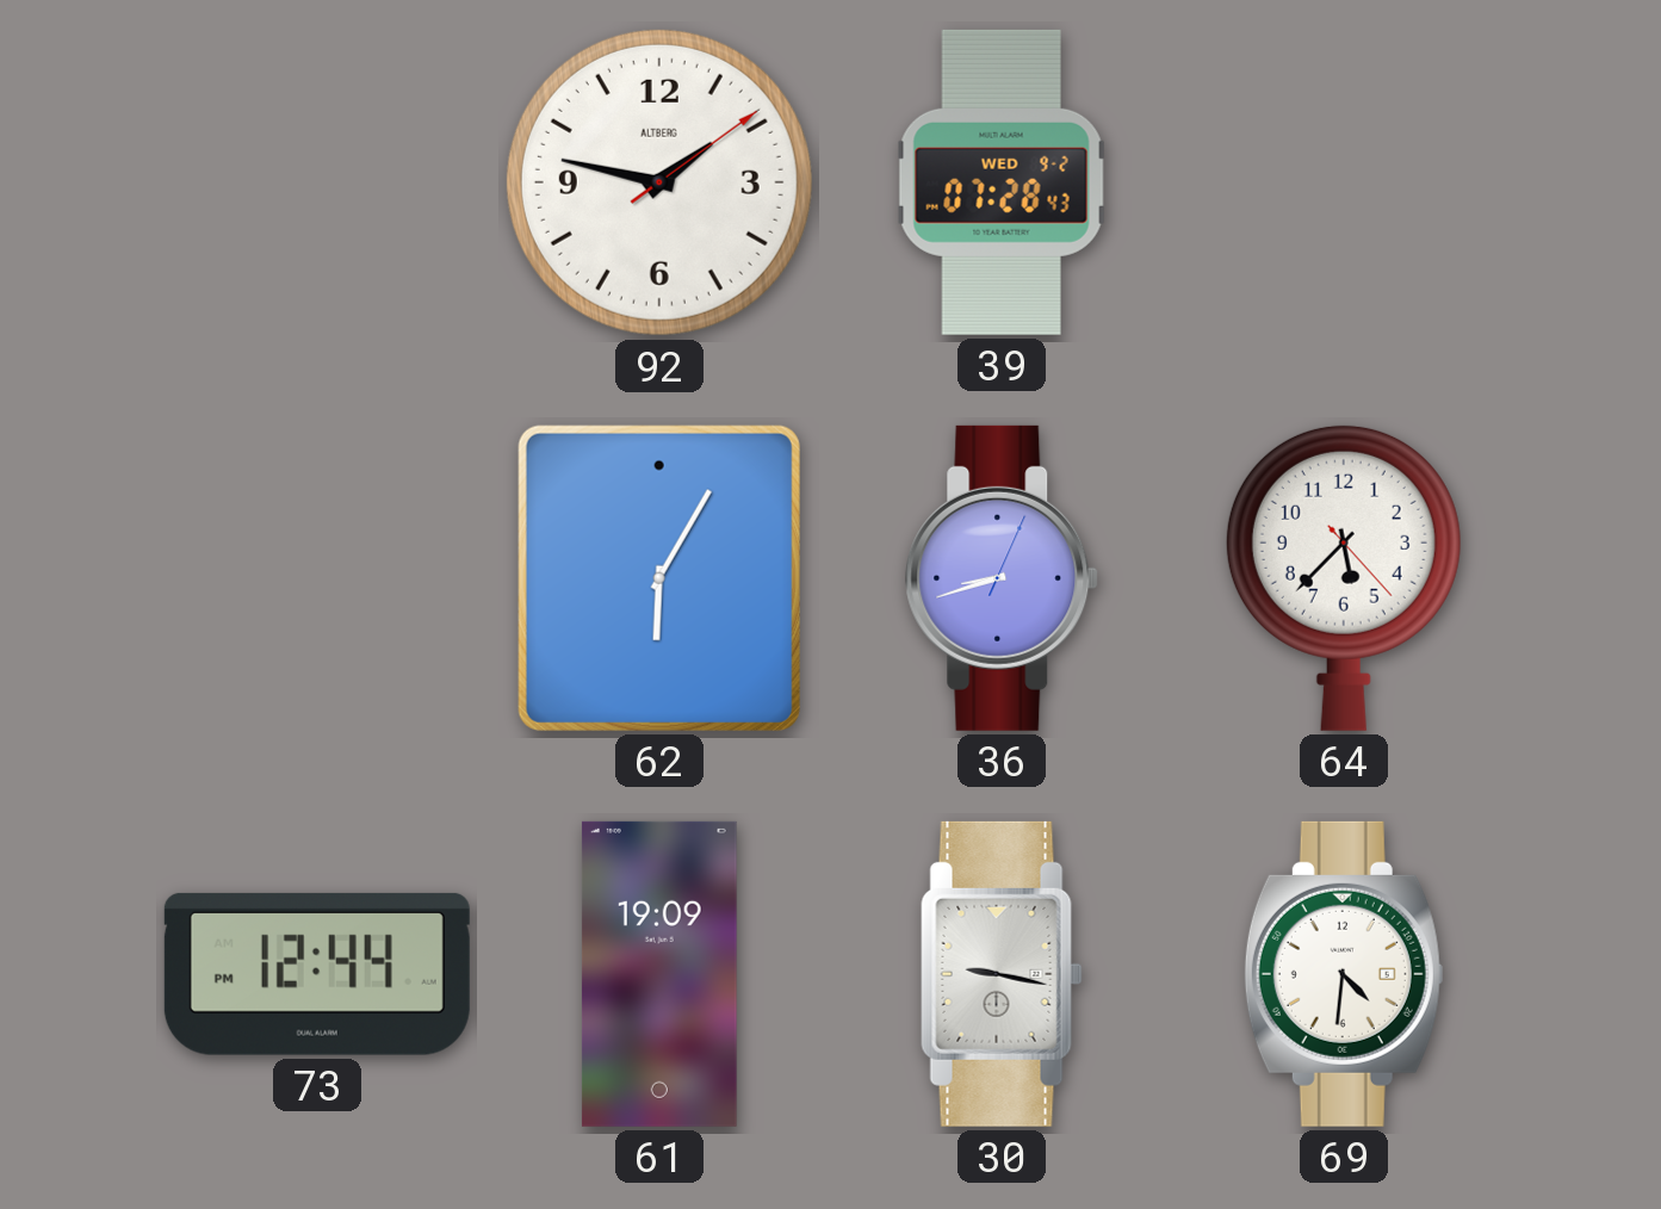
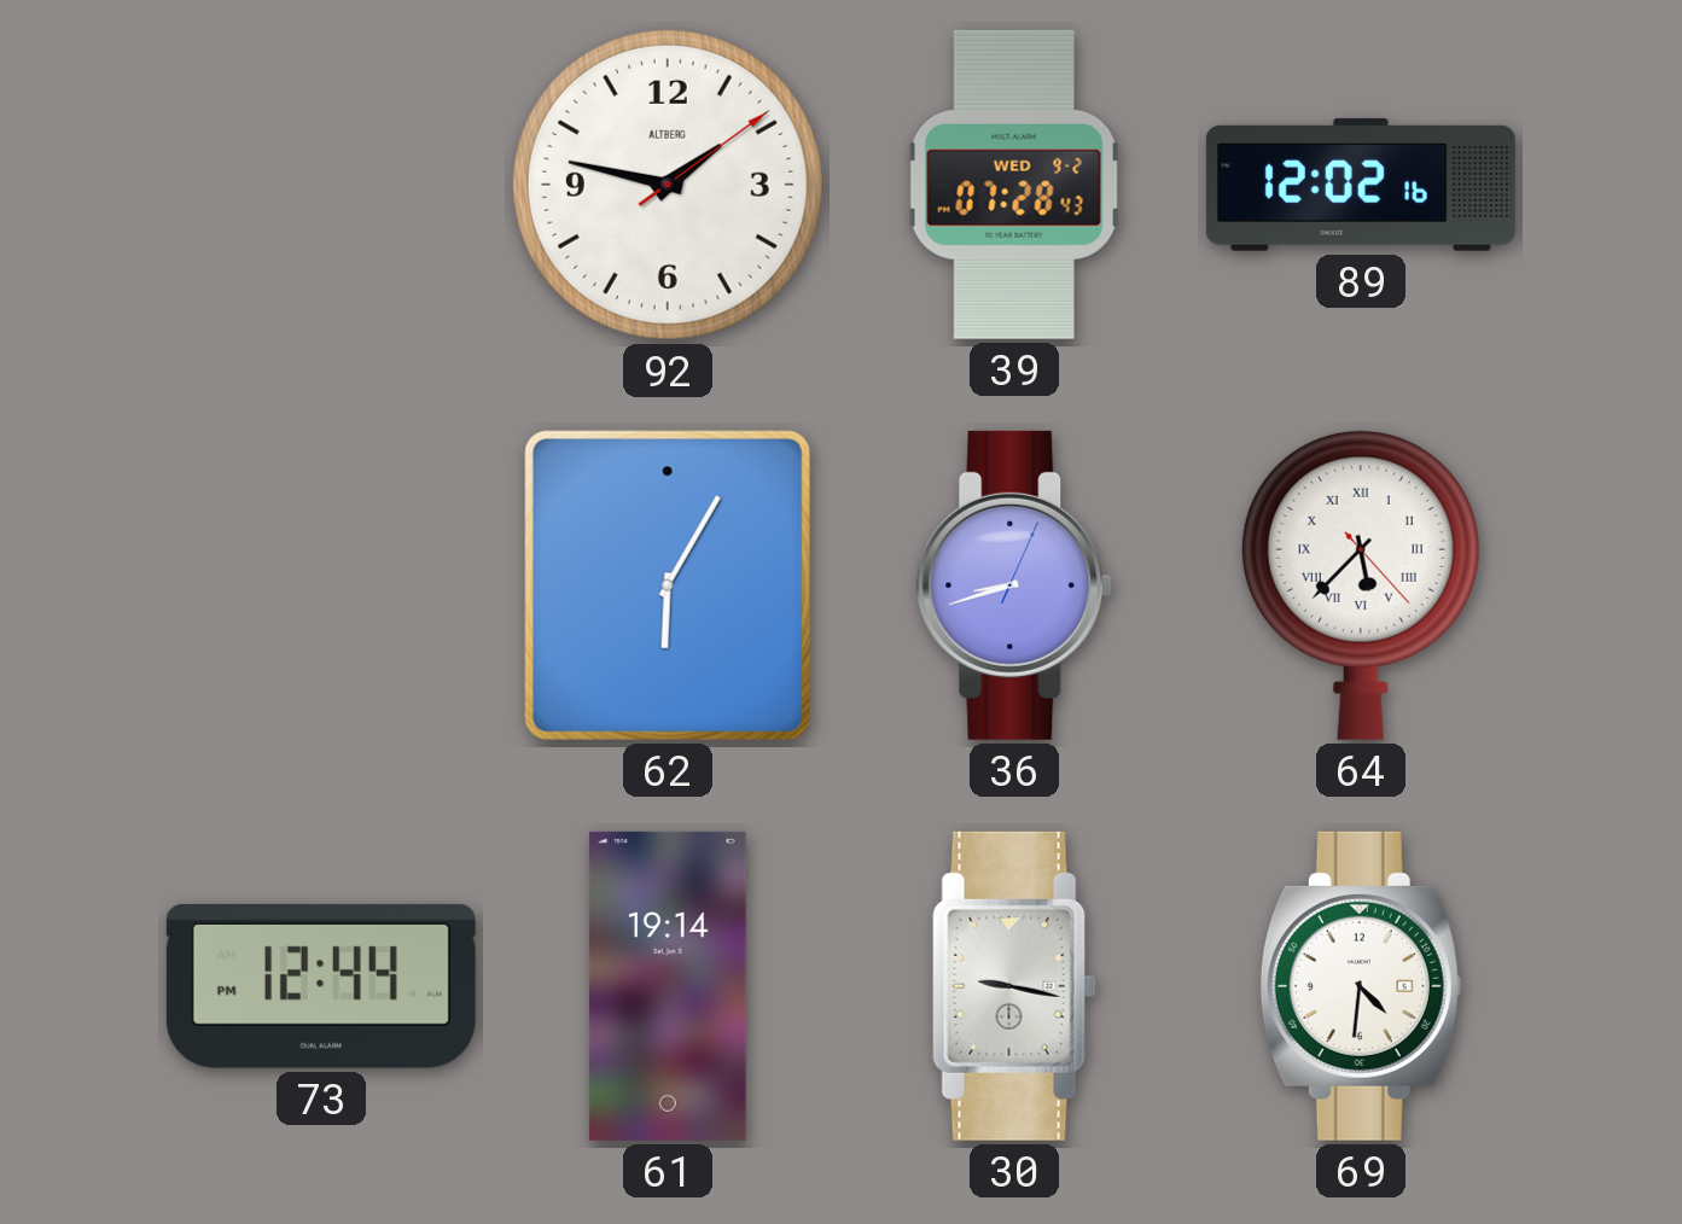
89: none -> 12:02 (1361, 185)
64 numerals: Arabic -> Roman (1361, 584)
61: 19:09 -> 19:14 (668, 986)
